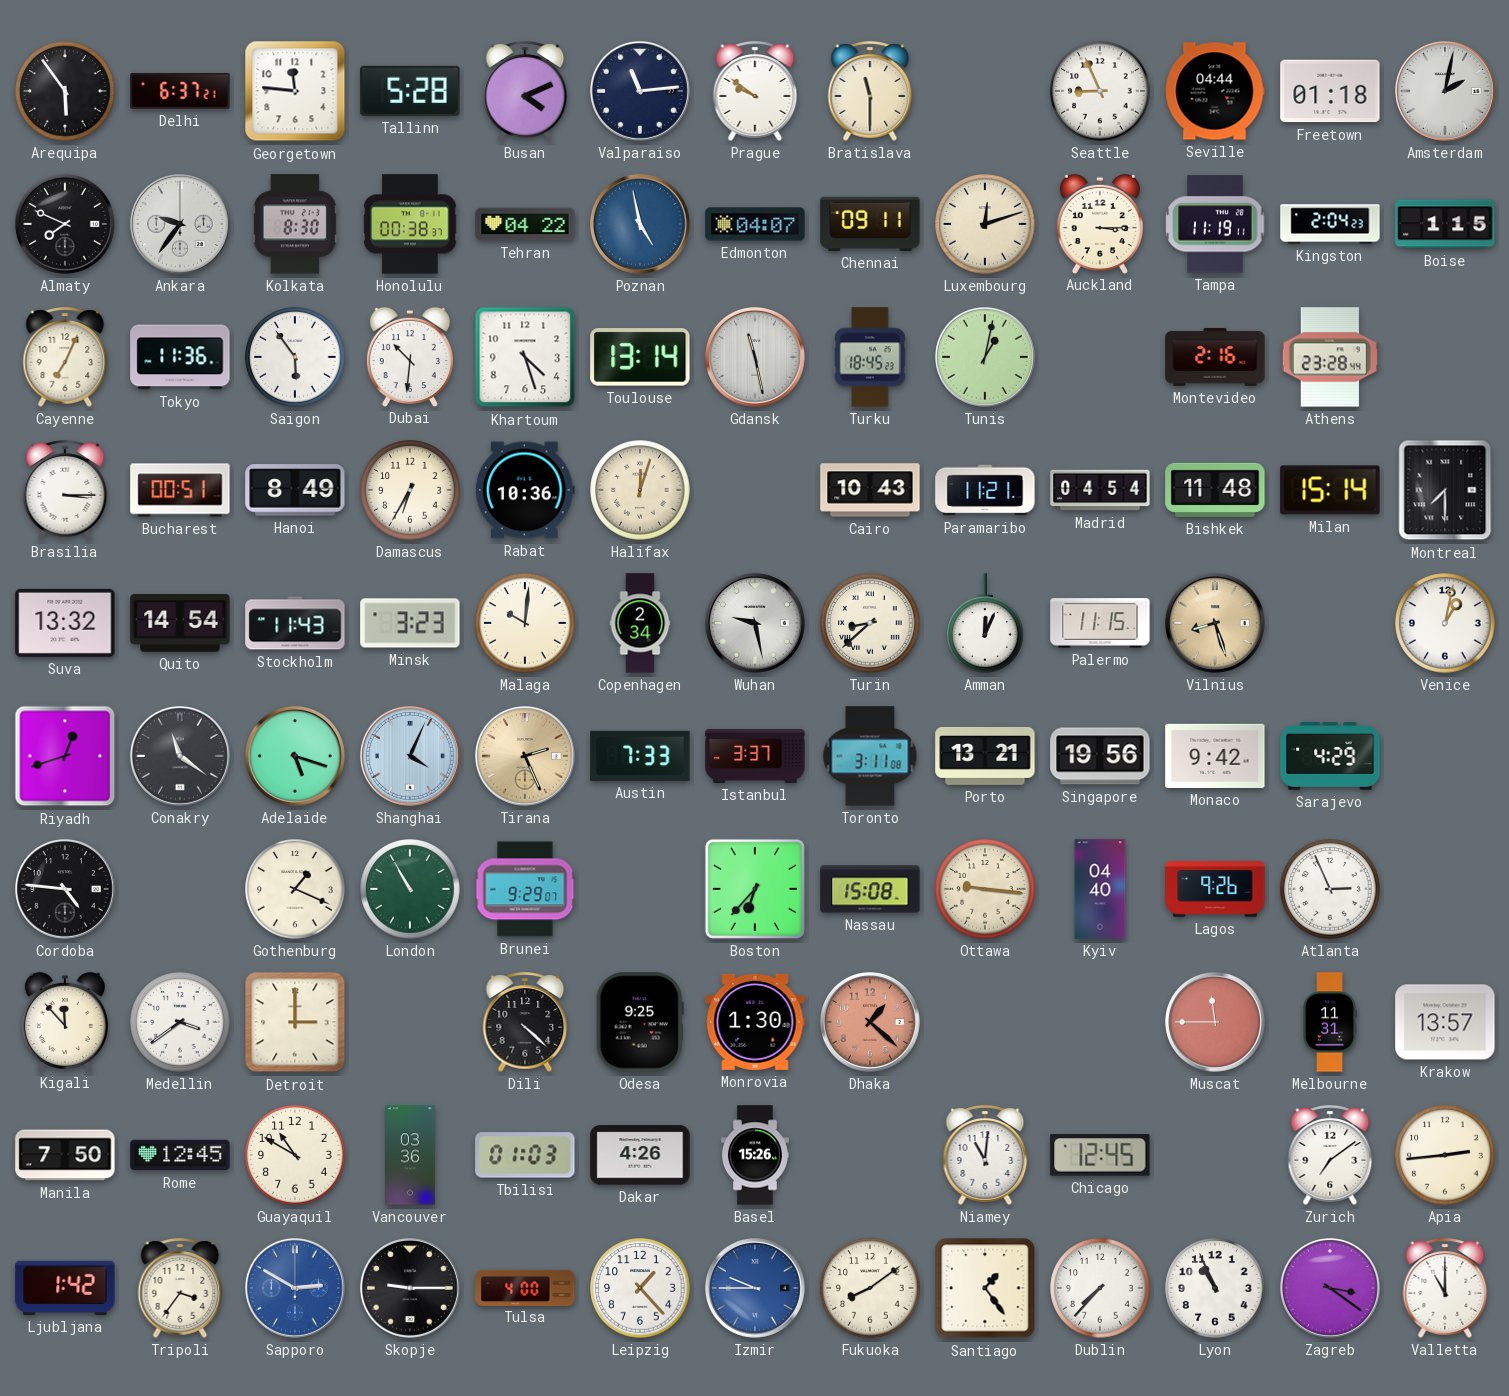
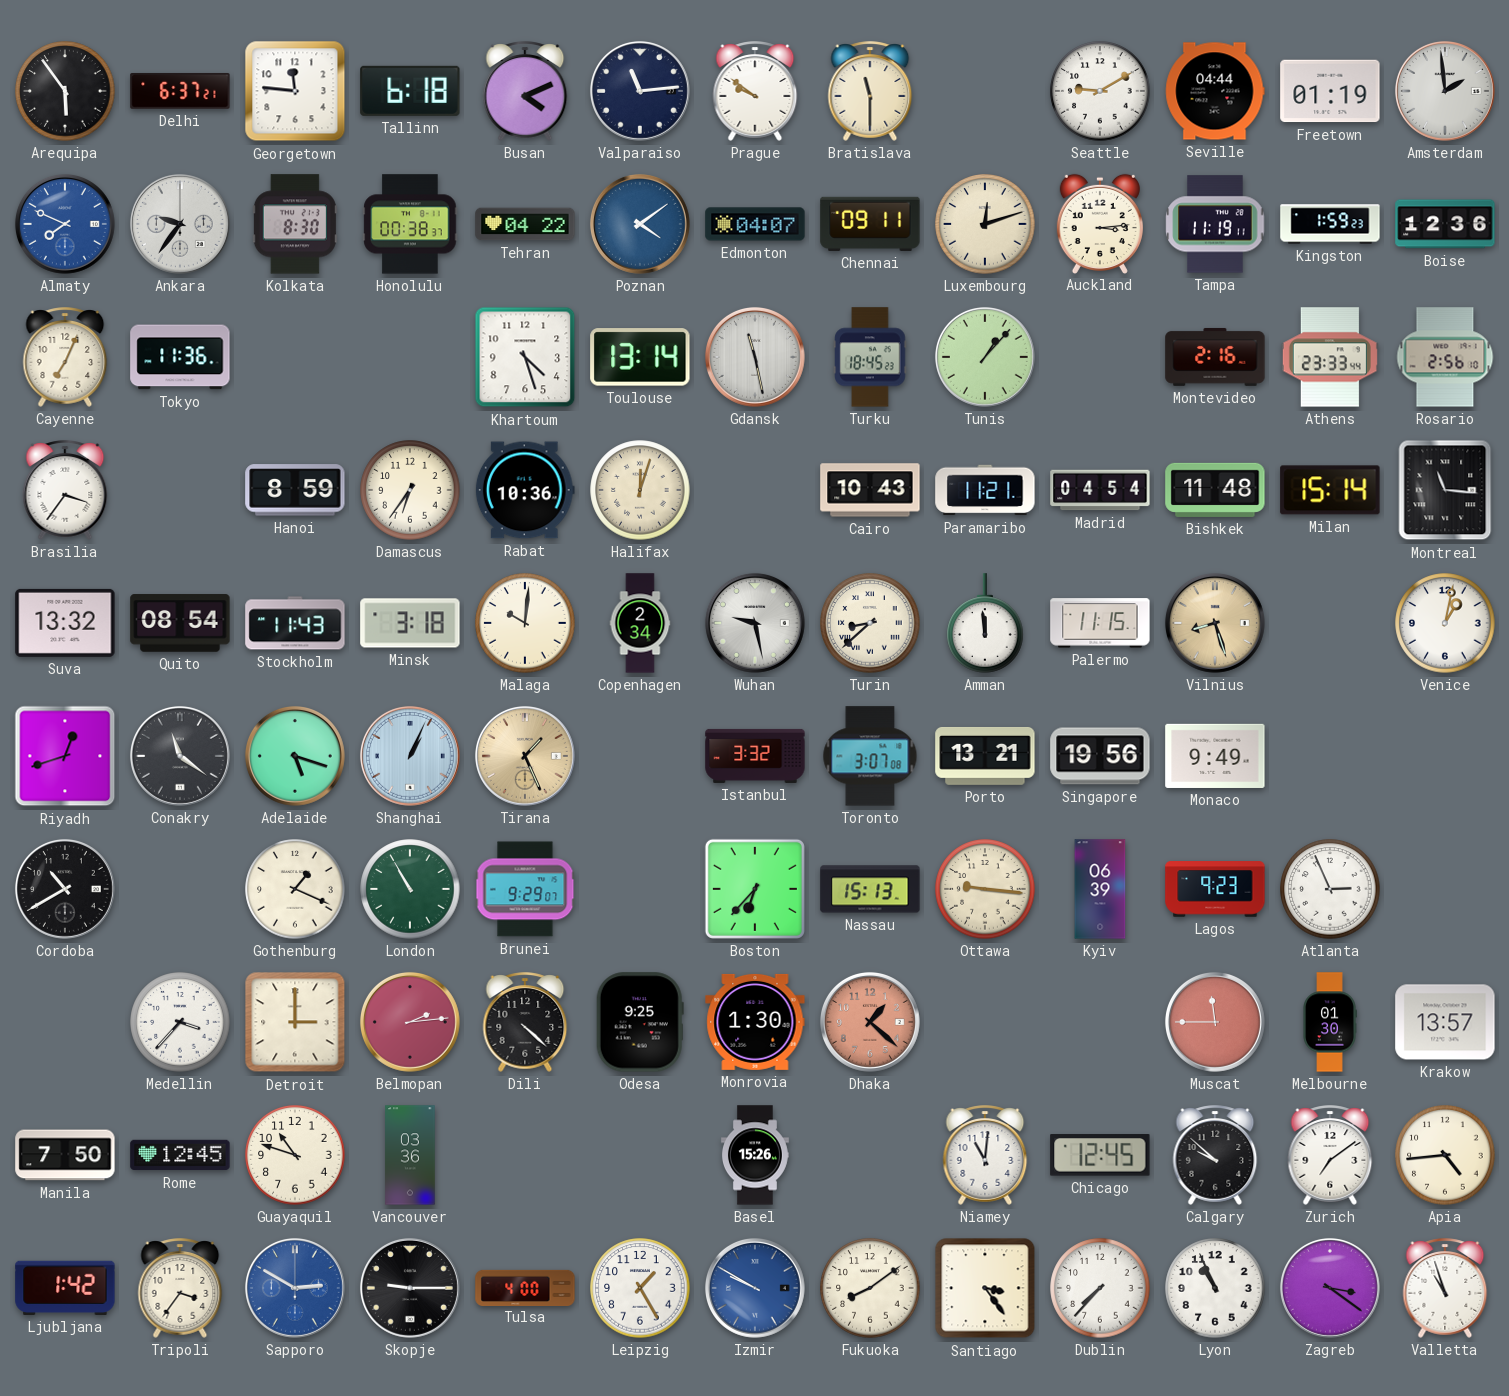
Tallinn: 5:28 -> 6:18 (410, 91)
Seattle: 8:56 -> 9:10 (1100, 91)
Freetown: 01:18 -> 01:19 (1330, 91)
Amsterdam: 2:02 -> 1:59 (1445, 91)
Almaty dial: black -> blue (65, 224)
Poznan: 4:58 -> 4:09 (640, 224)
Auckland: 3:15 -> 3:14 (1100, 223)
Kingston: 2:04 -> 1:59 (1330, 224)
Boise: 1:15 -> 12:36 (1445, 224)
Saigon: 5:54 -> none (295, 357)
Dubai: 10:31 -> none (410, 356)
Tunis: 1:02 -> 1:07 (985, 357)
Athens: 23:28 -> 23:33 (1330, 357)
Rosario: none -> 2:56 (1445, 357)
Brasilia: 3:15 -> 3:36 (65, 490)
Bucharest: 00:51 -> none (180, 490)
Hanoi: 8:49 -> 8:59 (295, 490)
Damascus: 6:35 -> 6:36 (410, 490)
Montreal: 7:30 -> 11:16 (1445, 490)
Quito: 14:54 -> 08:54 (180, 623)
Minsk: 3:23 -> 3:18 (410, 623)
Amman: 12:04 -> 11:59 (985, 623)
Shanghai: 4:04 -> 1:04 (410, 756)
Tirana: 2:26 -> 1:26 (525, 756)
Austin: 7:33 -> none (640, 756)
Istanbul: 3:37 -> 3:32 (755, 756)
Toronto: 3:11 -> 3:07 (870, 756)
Monaco: 9:42 -> 9:49 (1215, 756)
Sarajevo: 4:29 -> none (1330, 757)
Cordoba: 4:46 -> 10:40 (65, 889)
Nassau: 15:08 -> 15:13 (870, 889)
Kyiv: 04:40 -> 06:39 (1100, 889)
Lagos: 9:26 -> 9:23 (1215, 889)
Kigali: 11:53 -> none (65, 1021)
Medellin: 3:39 -> 3:37 (180, 1022)
Belmopan: none -> 2:14 (410, 1022)
Melbourne: 11:31 -> 01:30 (1330, 1022)
Guayaquil: 10:50 -> 10:48 (295, 1155)
Tbilisi: 01:03 -> none (525, 1155)
Dakar: 4:26 -> none (640, 1155)
Calgary: none -> 9:52 (1215, 1155)
Apia: 2:44 -> 4:44 (1445, 1155)
Leipzig: 1:23 -> 1:25 (640, 1288)
Izmir: 9:45 -> 9:50 (755, 1288)
Santiago: 1:24 -> 3:24 (985, 1288)
Valletta: 11:00 -> 10:57 (1445, 1288)
